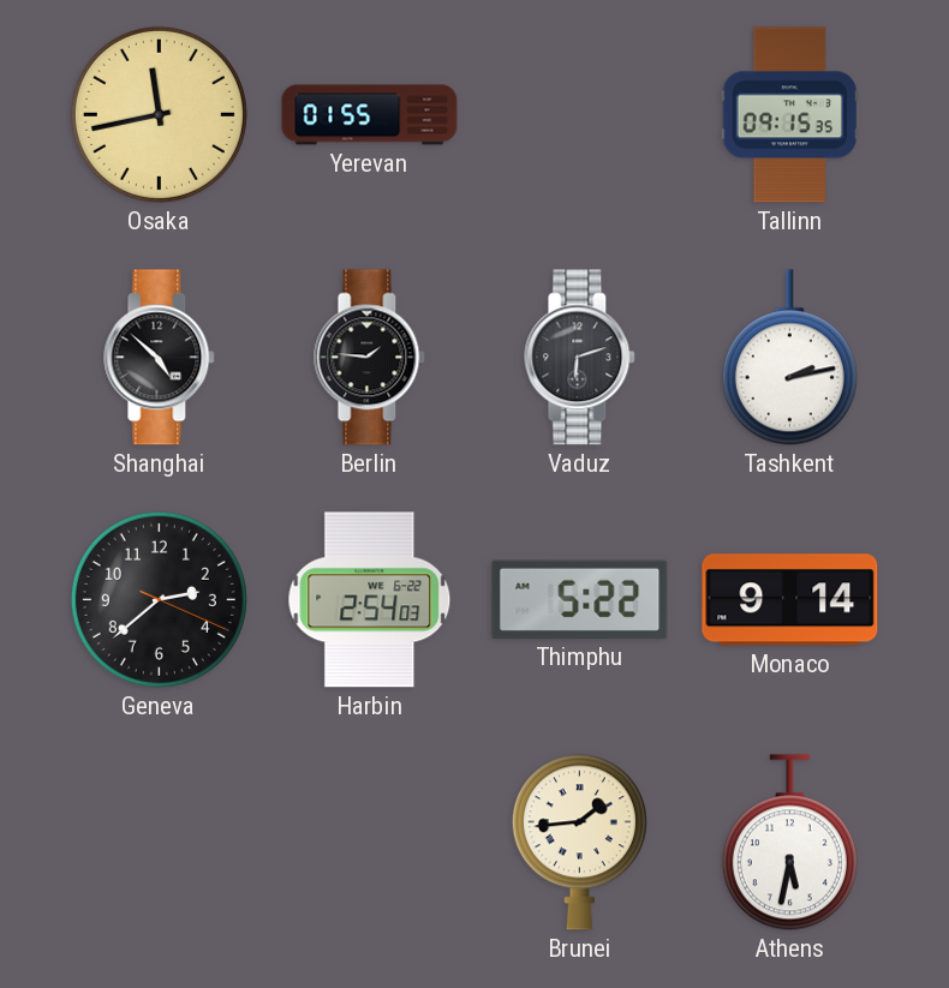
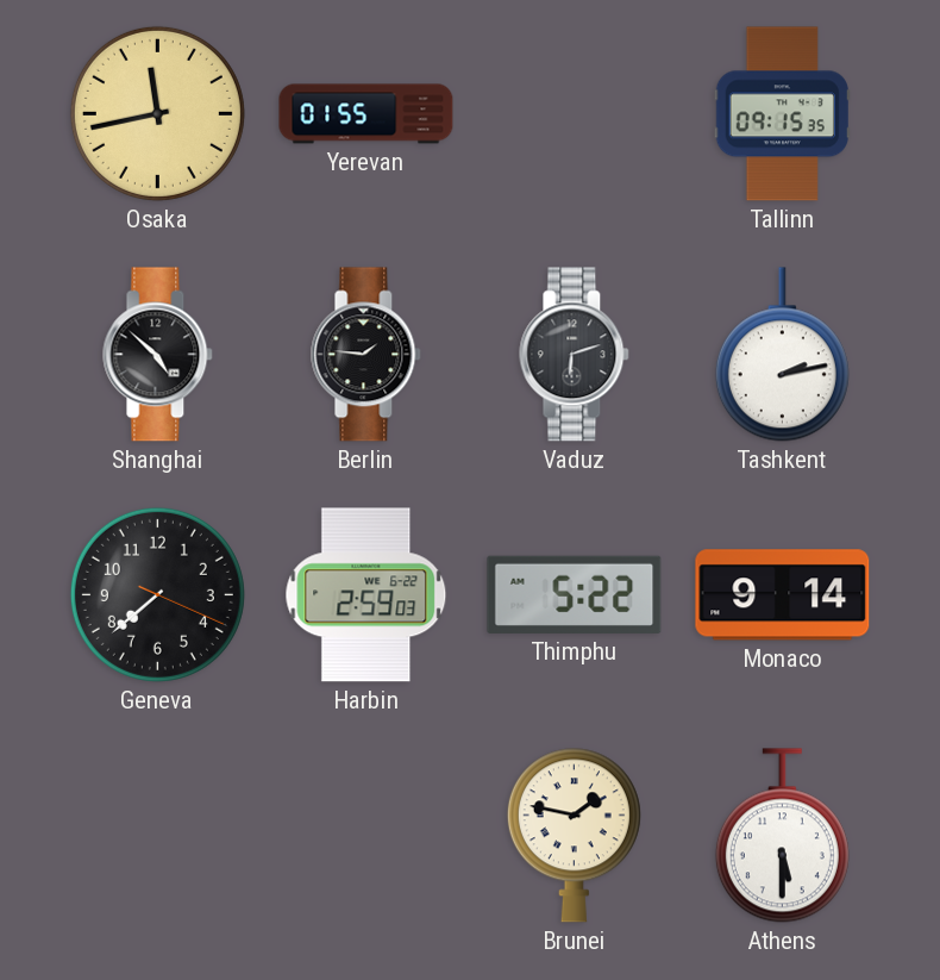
Geneva: 2:38 -> 7:38 (157, 594)
Harbin: 2:54 -> 2:59 (366, 595)
Brunei: 1:44 -> 1:47 (574, 836)
Athens: 5:32 -> 5:30 (782, 836)
